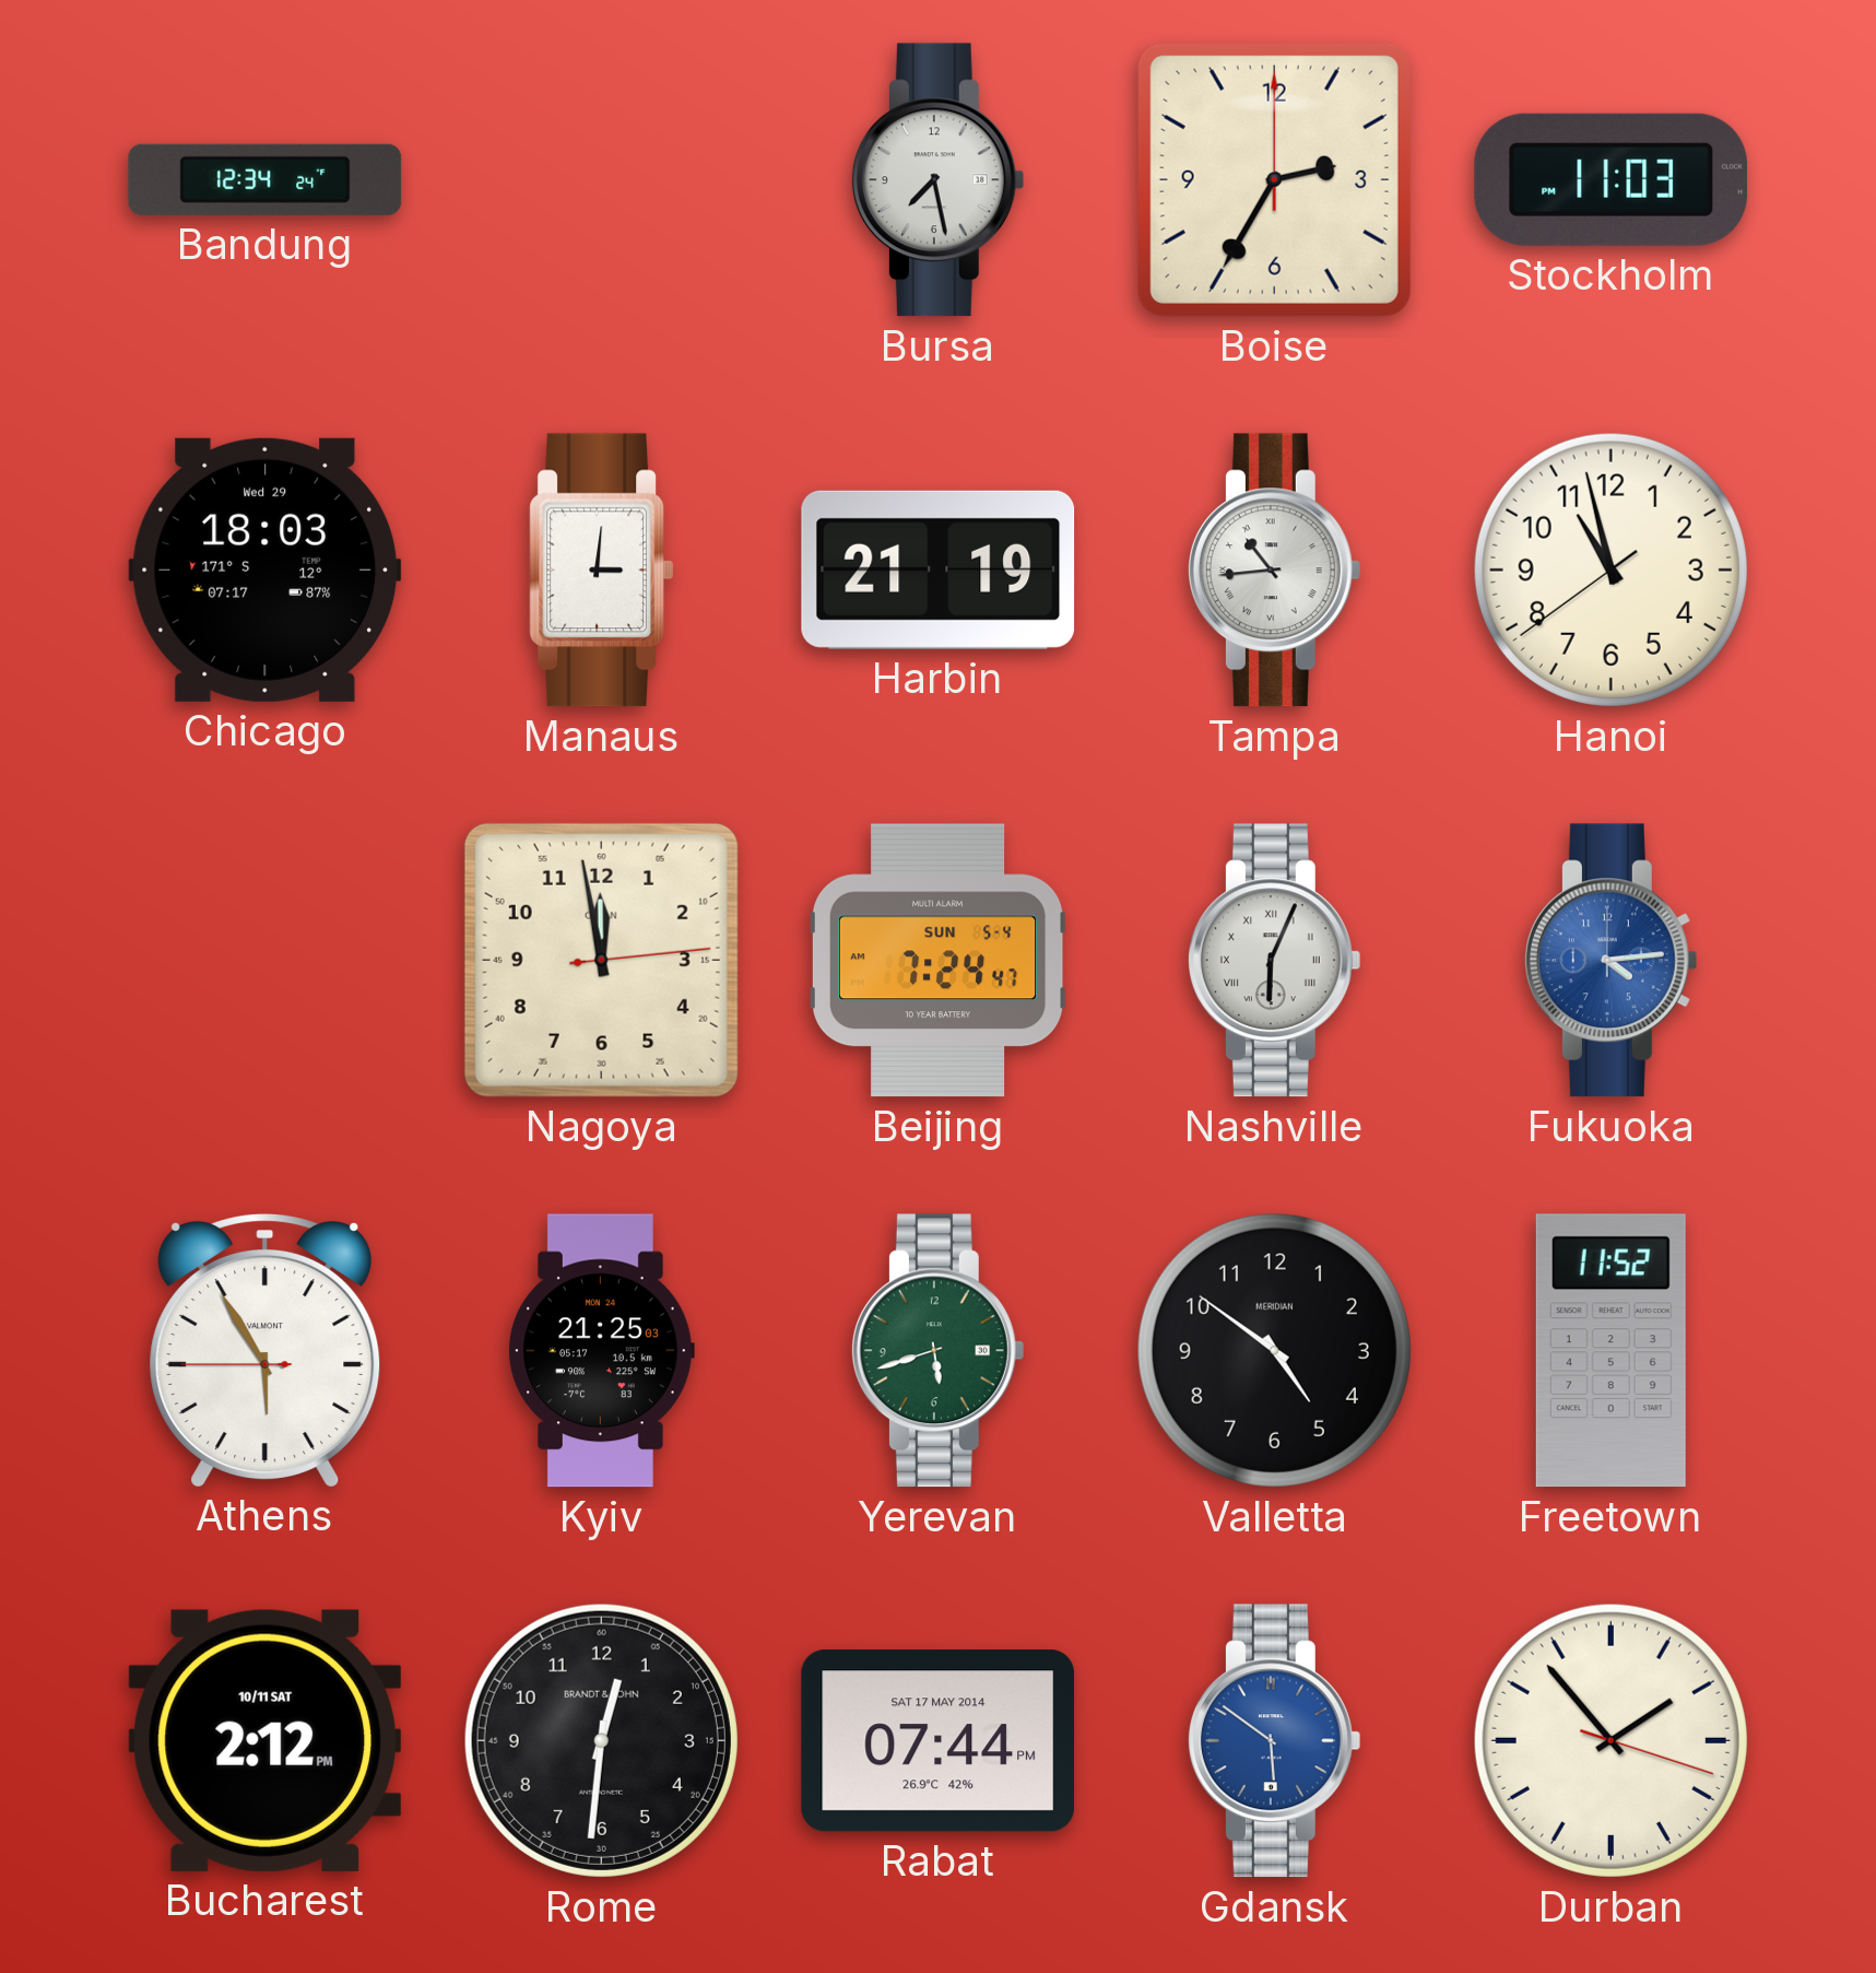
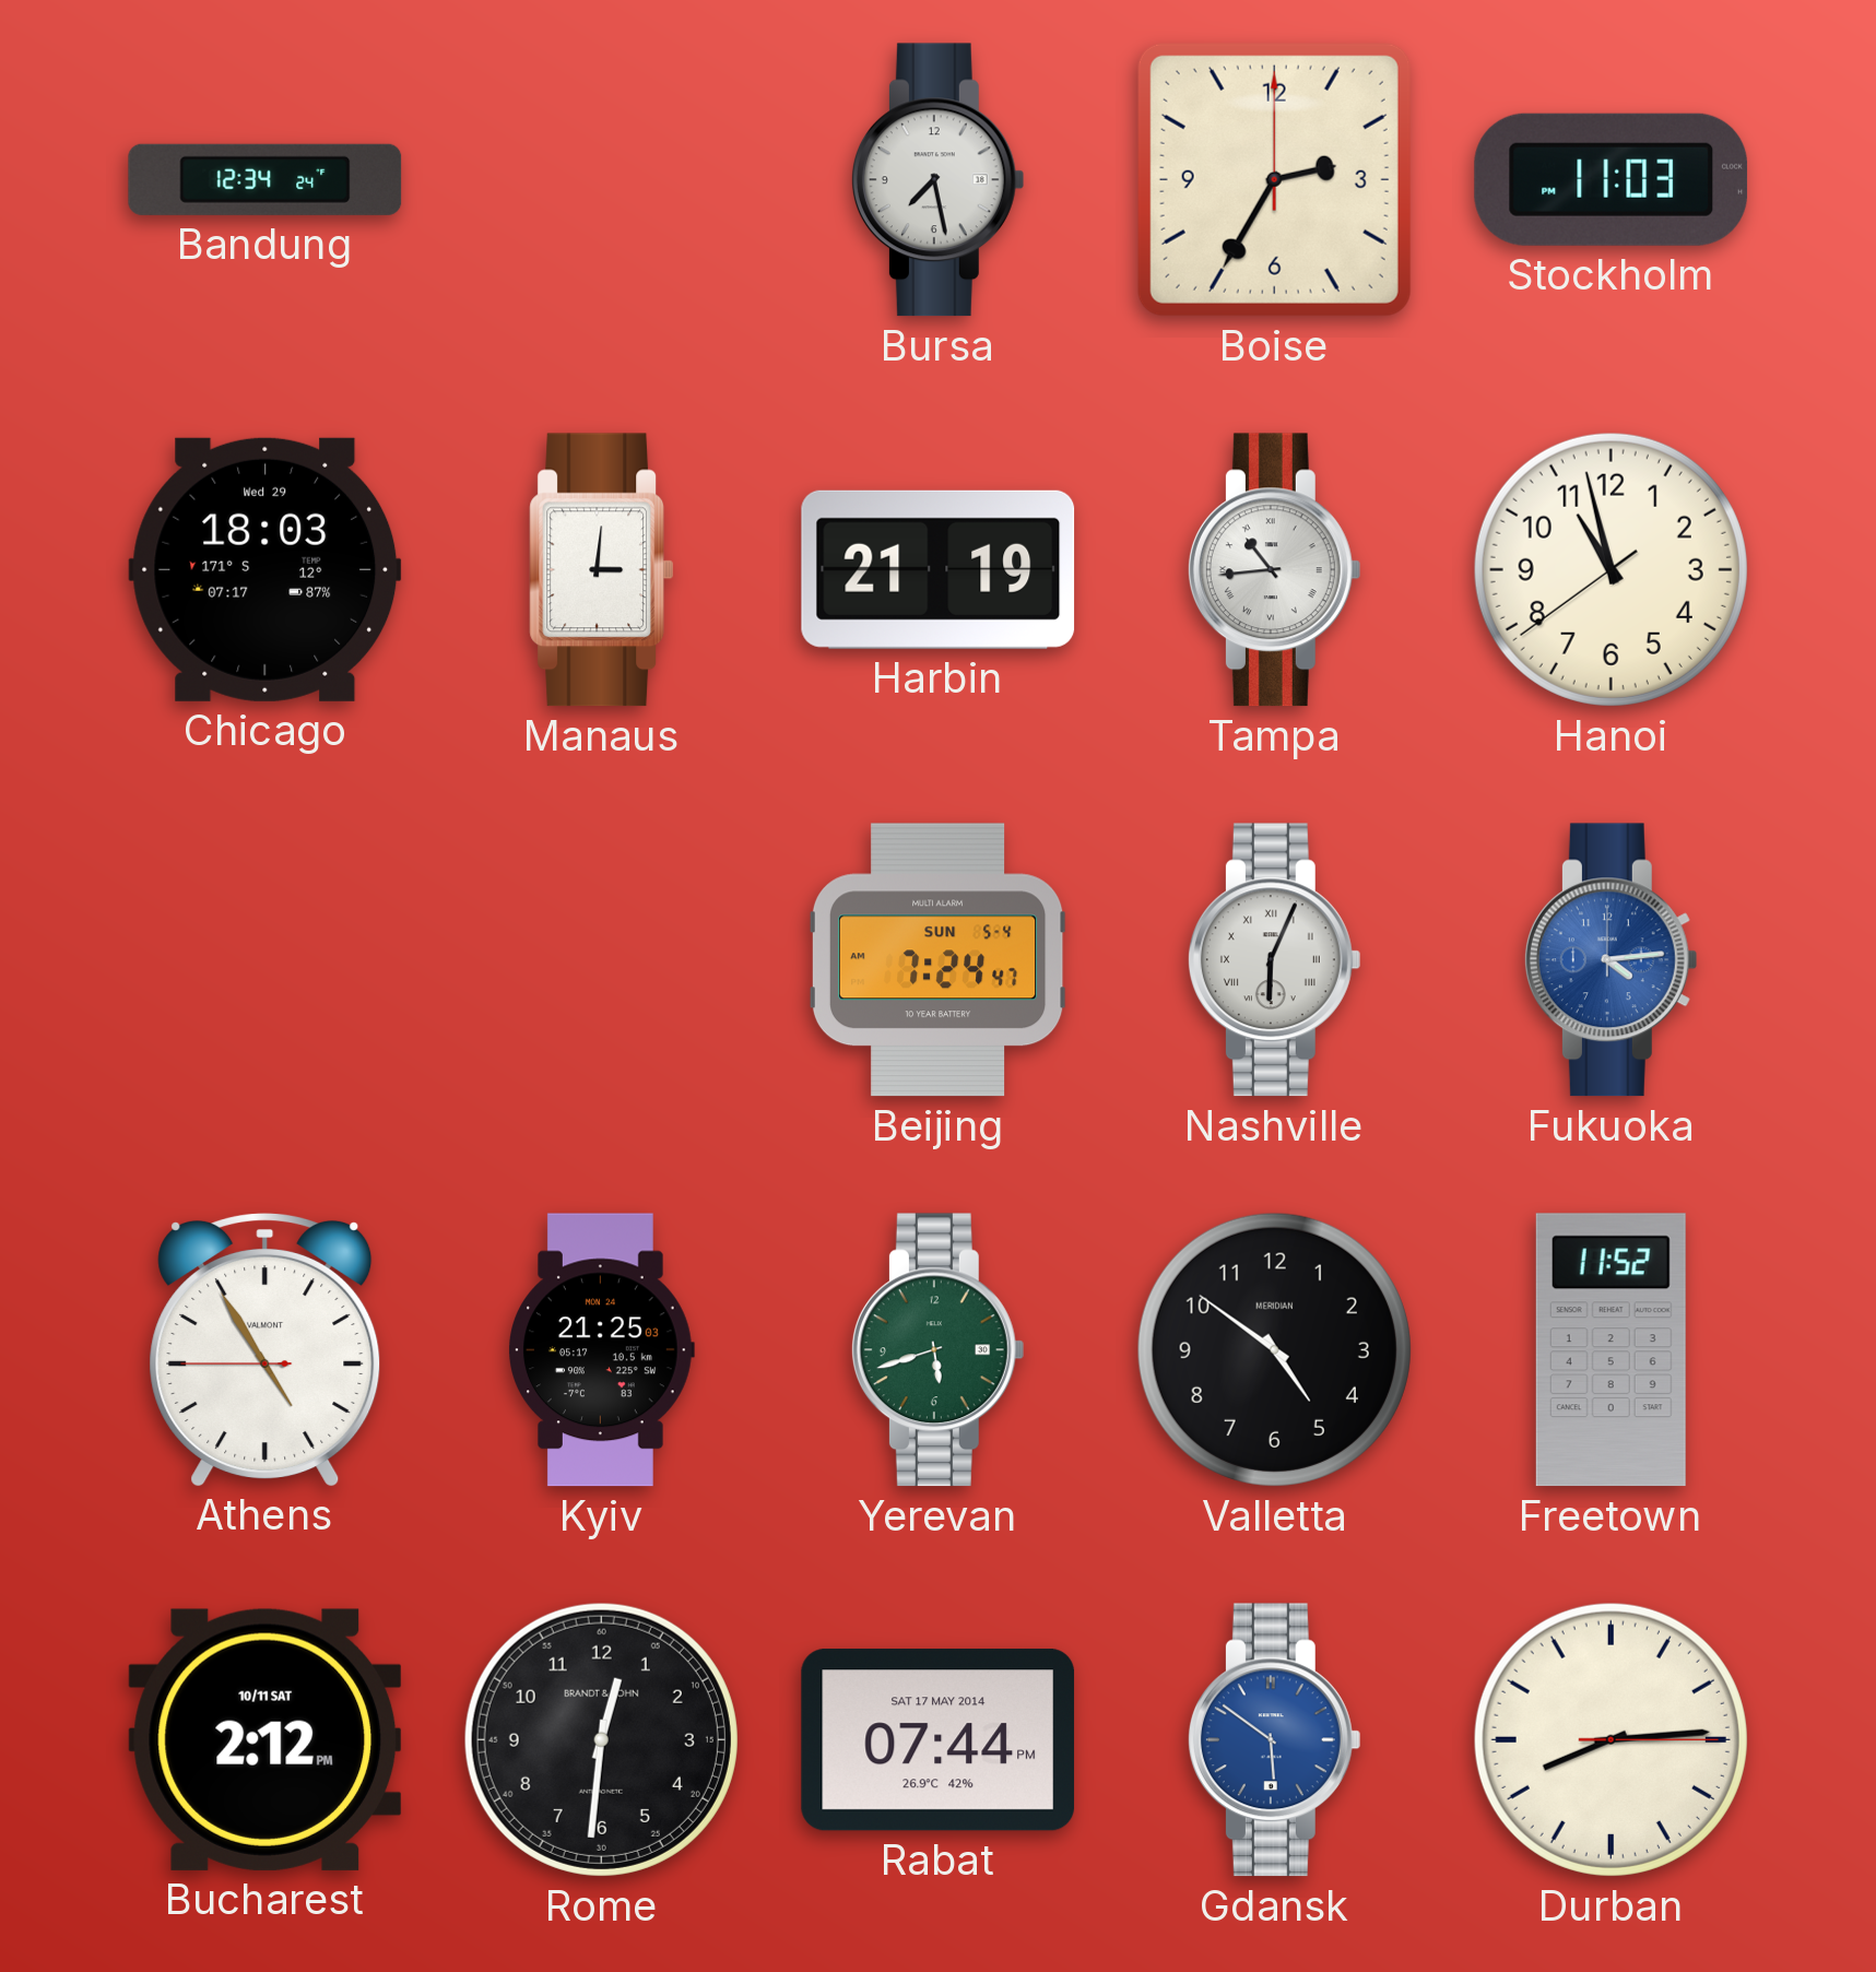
Nagoya: 11:58 -> none (601, 960)
Athens: 5:54 -> 4:54 (266, 1349)
Durban: 1:53 -> 8:14 (1610, 1739)
